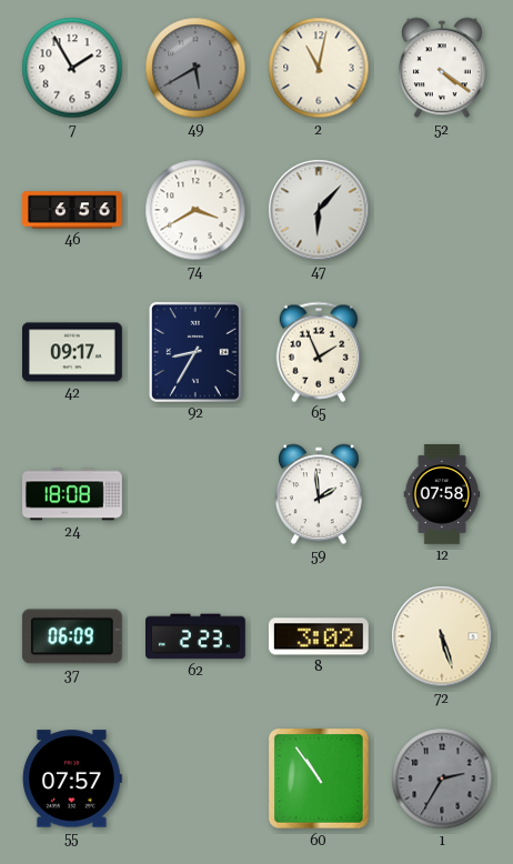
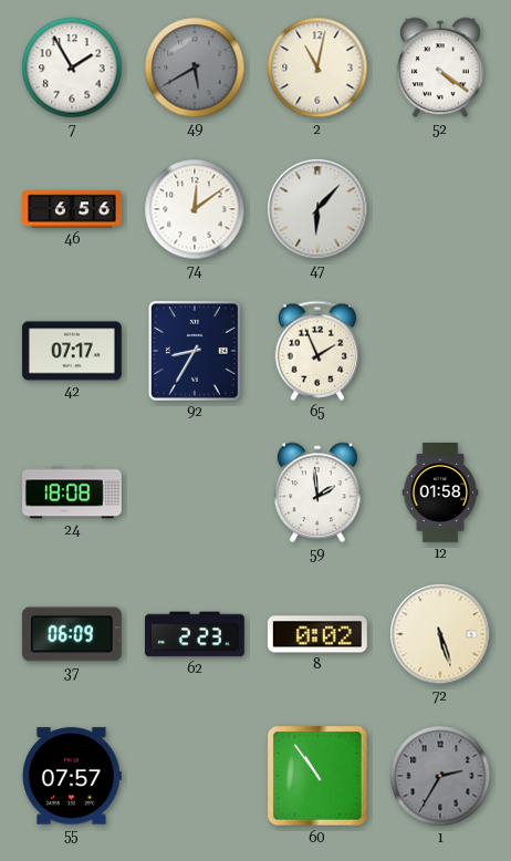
74: 3:40 -> 12:09 (195, 209)
42: 09:17 -> 07:17 (73, 351)
12: 07:58 -> 01:58 (440, 494)
8: 3:02 -> 0:02 (317, 634)
